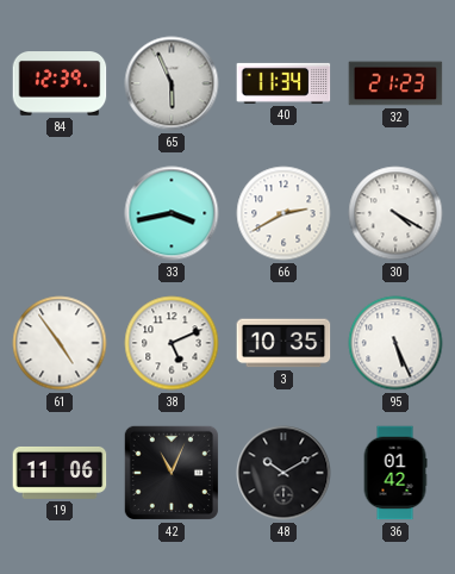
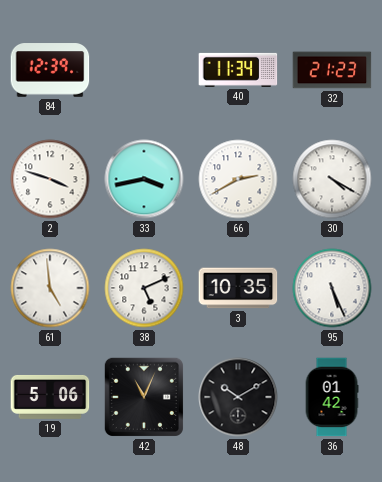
65: 5:56 -> none (172, 83)
2: none -> 3:48 (50, 179)
61: 4:54 -> 4:59 (50, 288)
19: 11:06 -> 5:06 (50, 397)
